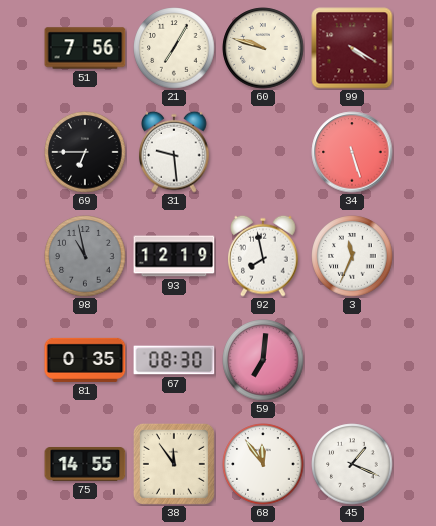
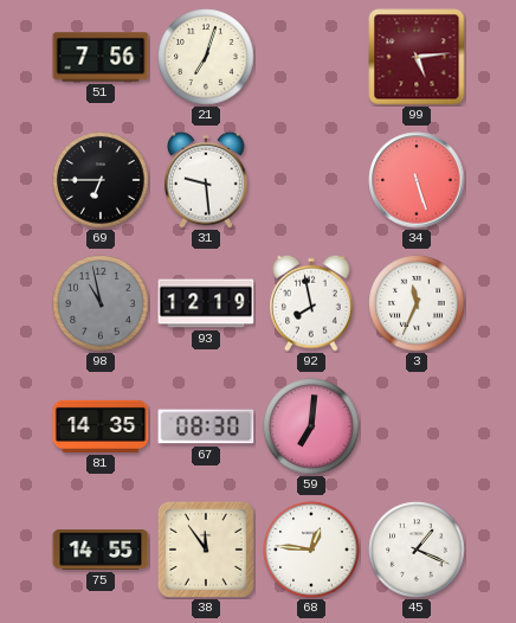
21: 7:05 -> 7:03 (206, 57)
60: 9:48 -> none (263, 48)
99: 4:20 -> 5:14 (417, 57)
81: 0:35 -> 14:35 (101, 426)
68: 11:54 -> 12:46 (311, 550)
